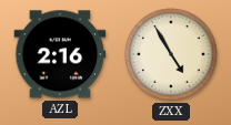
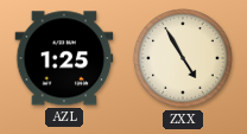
AZL: 2:16 -> 1:25 (64, 58)
